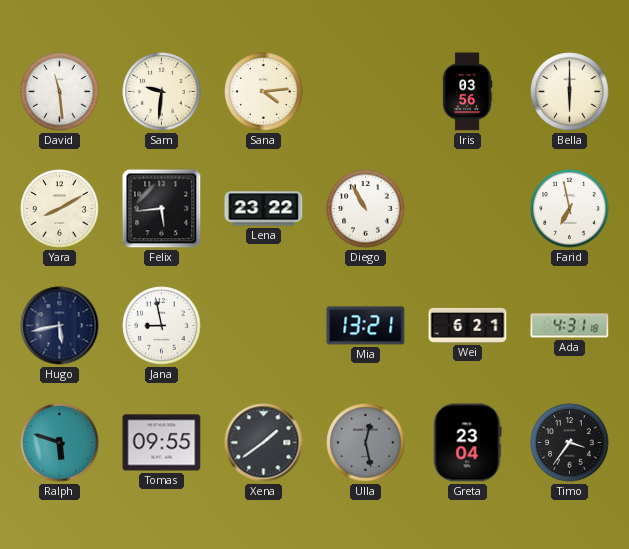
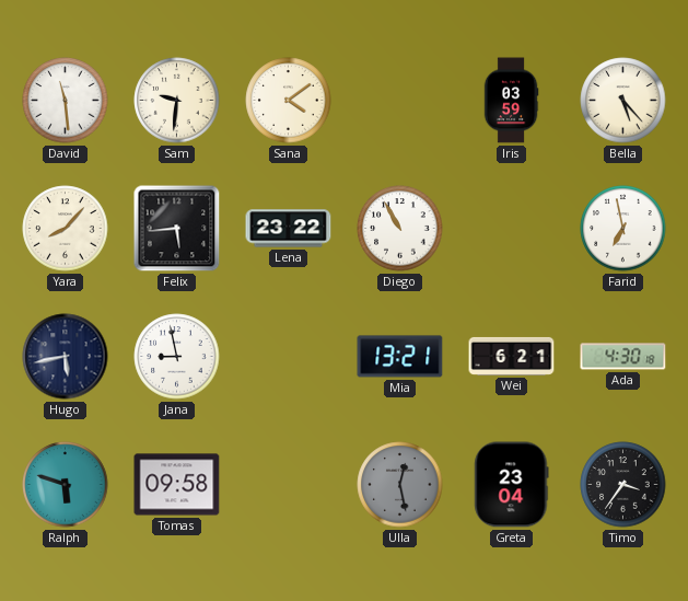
Sana: 4:14 -> 4:09 (289, 101)
Iris: 03:56 -> 03:59 (511, 101)
Bella: 6:00 -> 5:23 (623, 101)
Yara: 8:10 -> 8:07 (66, 229)
Ada: 4:31 -> 4:30 (623, 357)
Tomas: 09:55 -> 09:58 (177, 485)
Xena: 1:39 -> none (264, 443)
